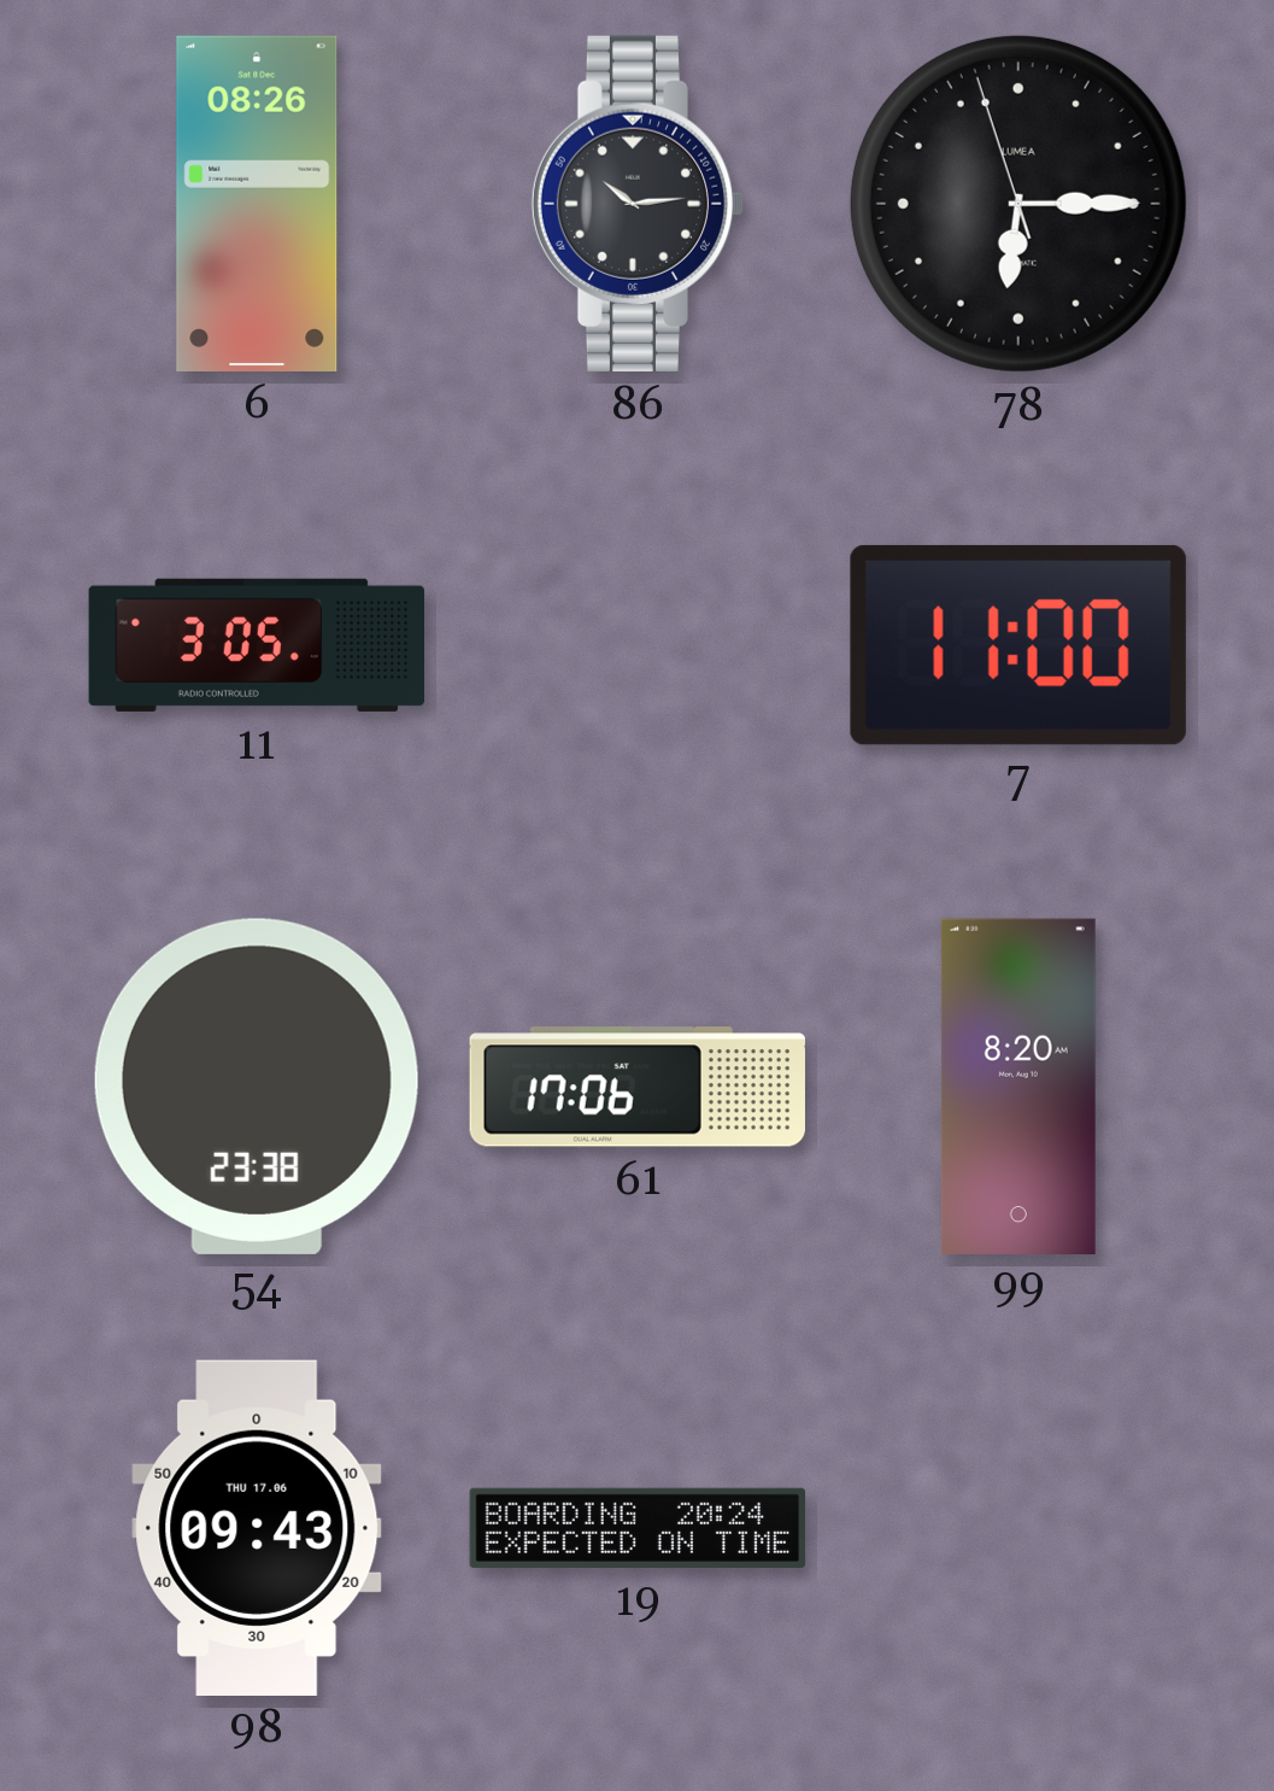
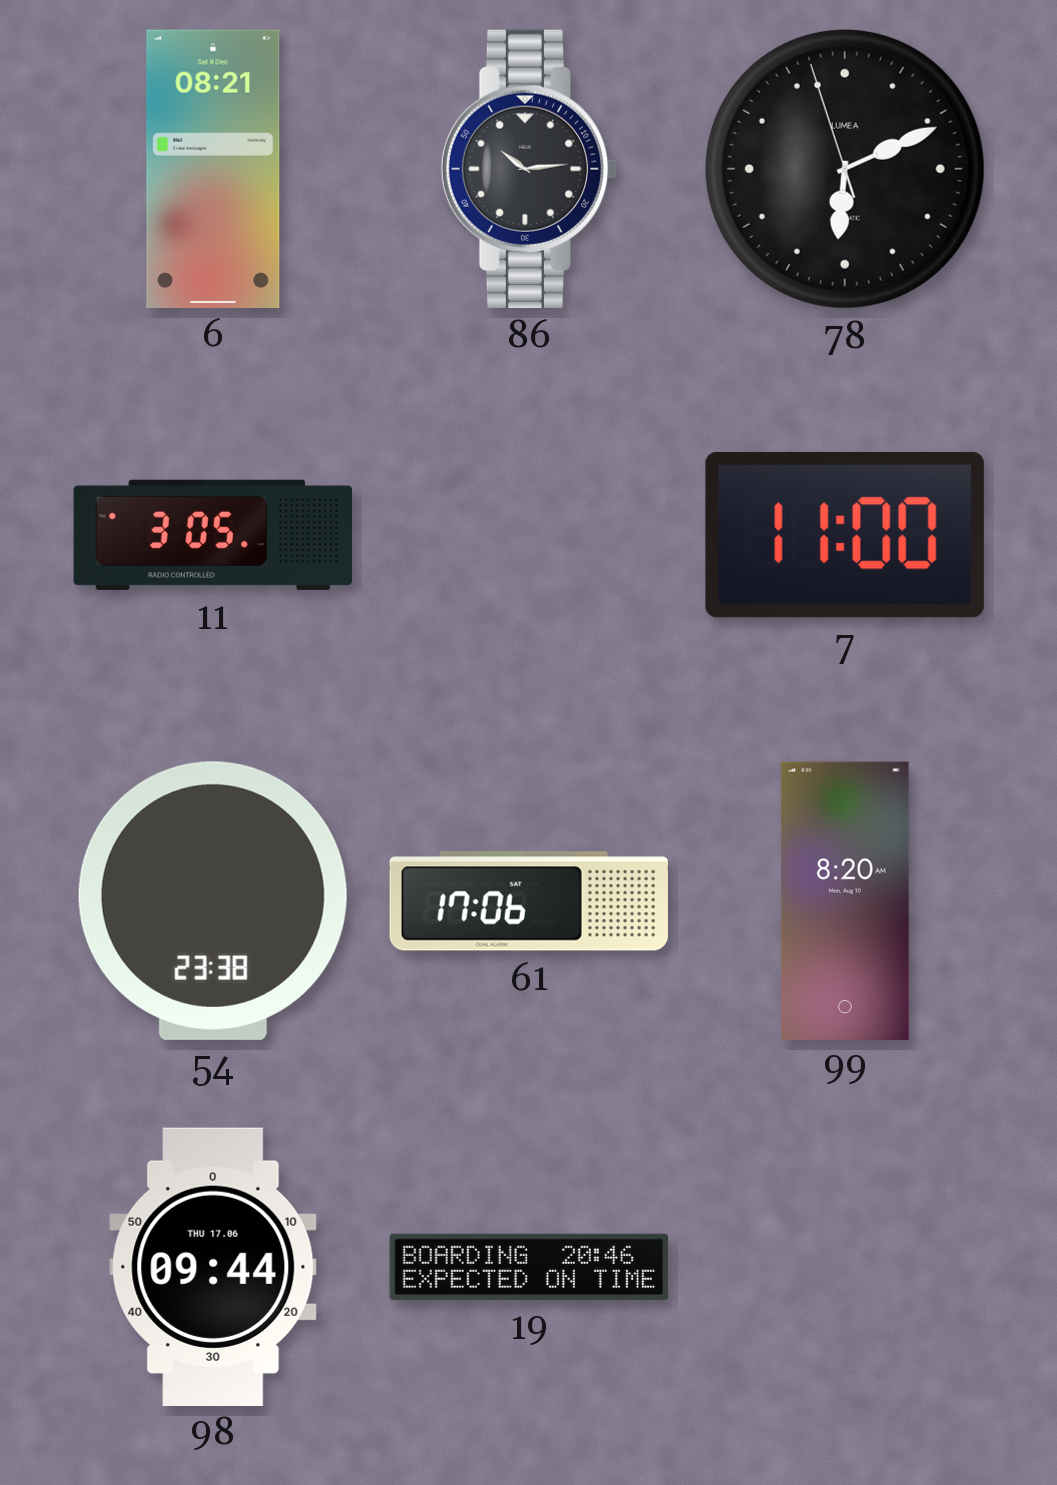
6: 08:26 -> 08:21 (213, 168)
78: 6:14 -> 6:10 (845, 169)
98: 09:43 -> 09:44 (213, 1266)
19: 20:24 -> 20:46 (529, 1267)
